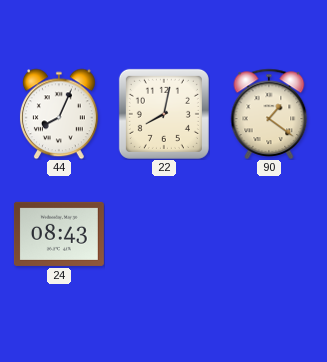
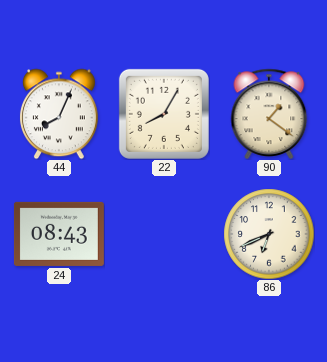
22: 8:02 -> 8:05 (164, 114)
86: none -> 6:41 (269, 234)
